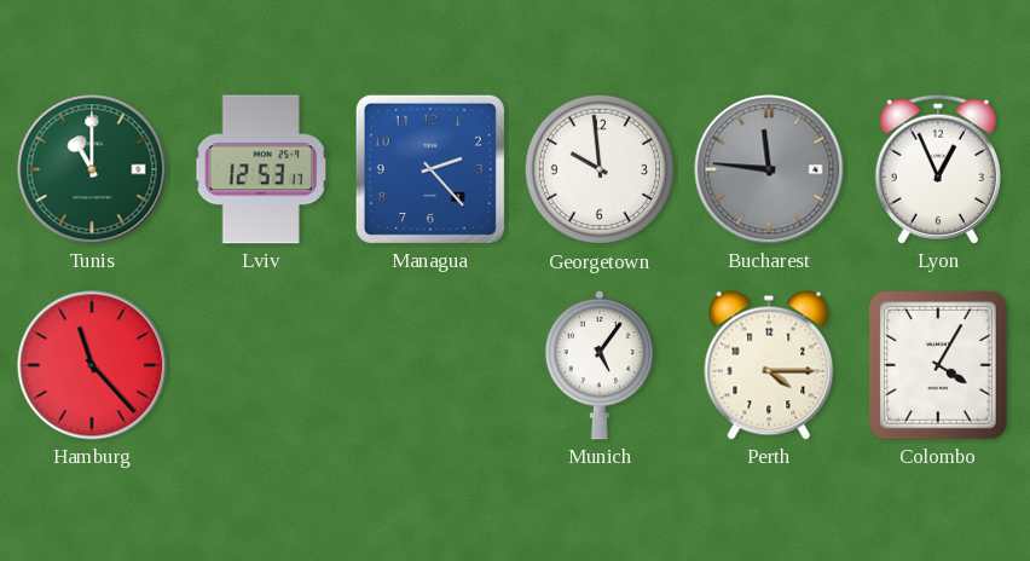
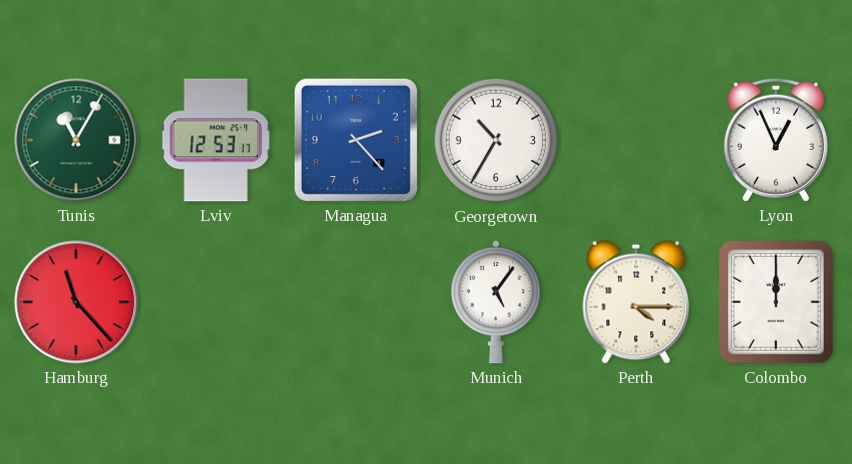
Tunis: 11:00 -> 11:05 (76, 140)
Georgetown: 9:59 -> 10:35 (496, 140)
Bucharest: 11:46 -> none (769, 169)
Colombo: 4:05 -> 12:00 (777, 302)
